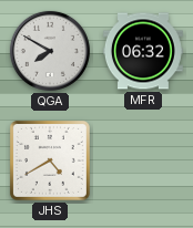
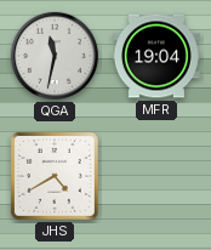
QGA: 7:50 -> 11:32 (55, 56)
MFR: 06:32 -> 19:04 (156, 56)
